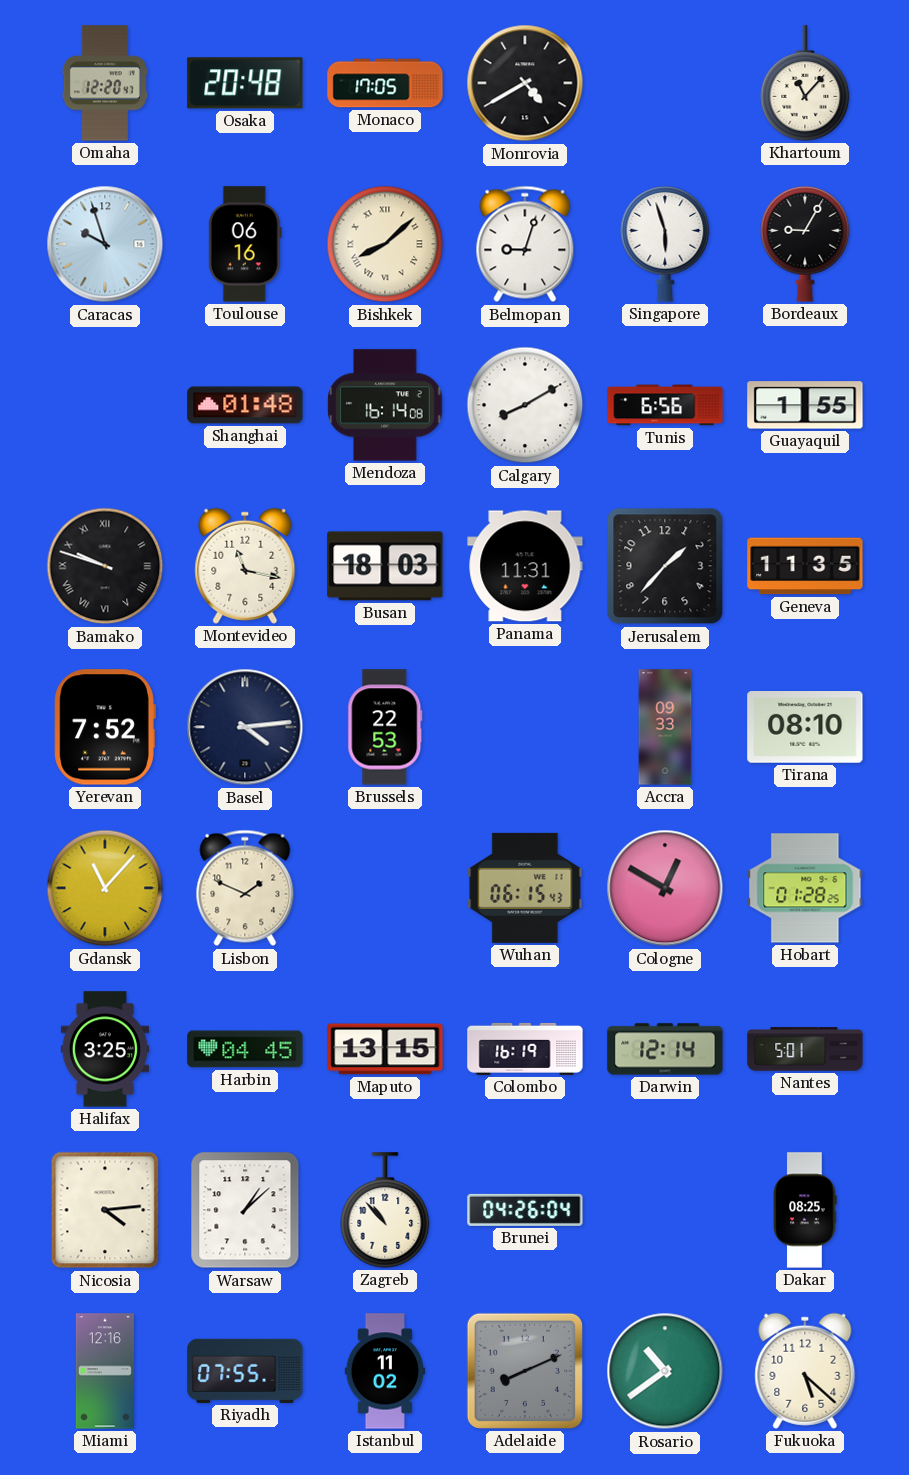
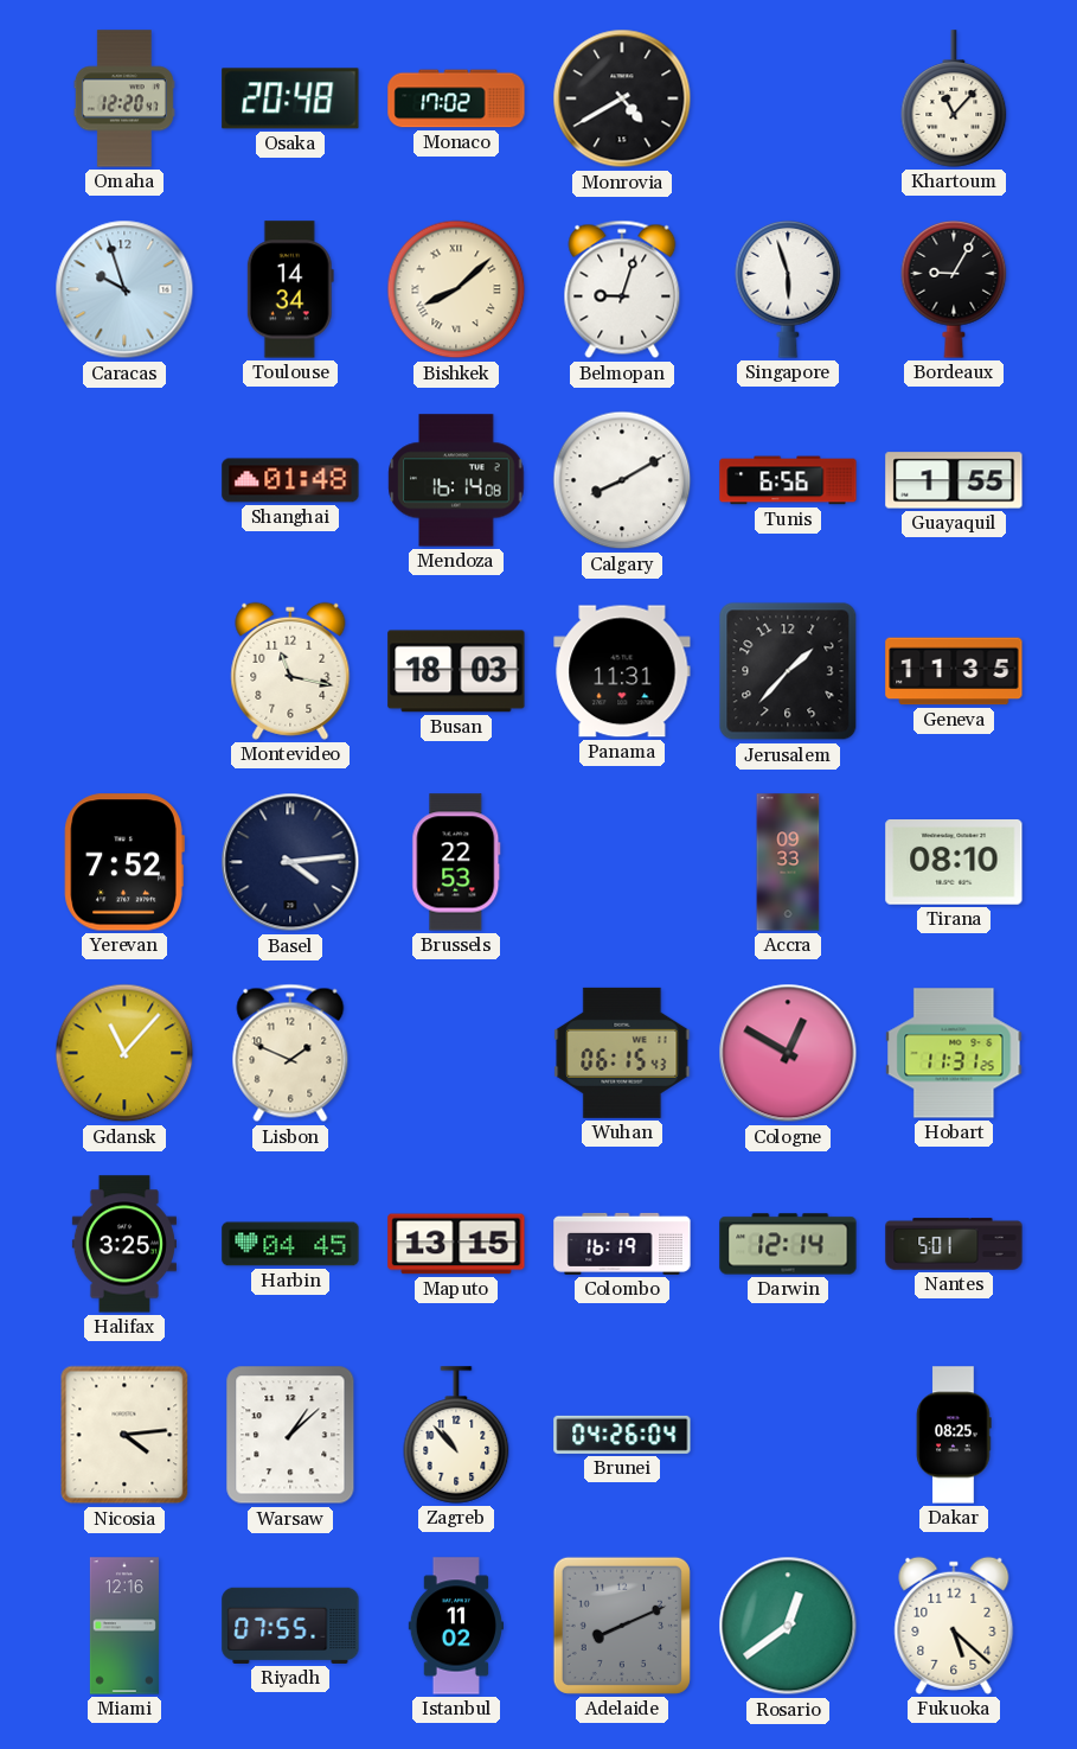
Monaco: 17:05 -> 17:02 (456, 98)
Toulouse: 06:16 -> 14:34 (290, 289)
Bamako: 9:48 -> none (105, 566)
Hobart: 01:28 -> 11:31 (954, 1053)
Rosario: 10:39 -> 12:39 (788, 1626)
